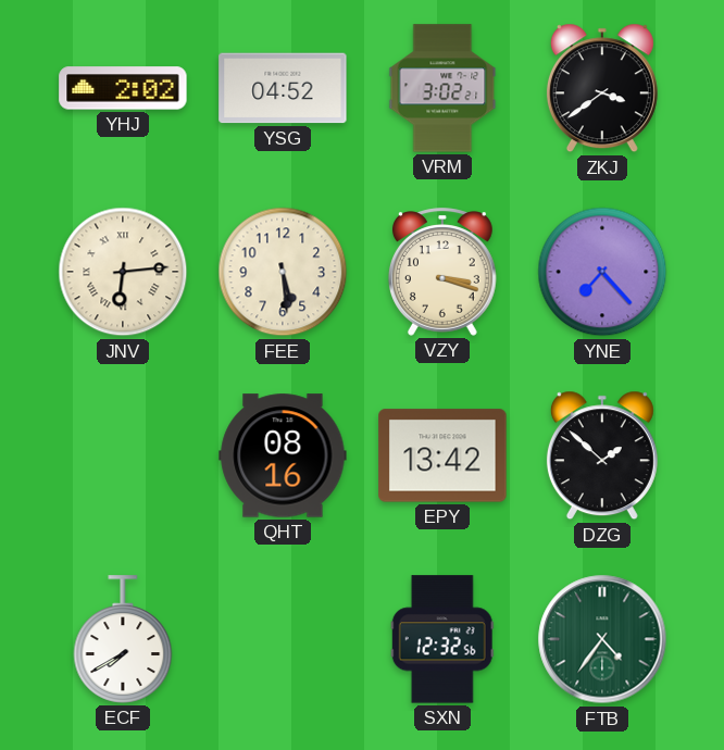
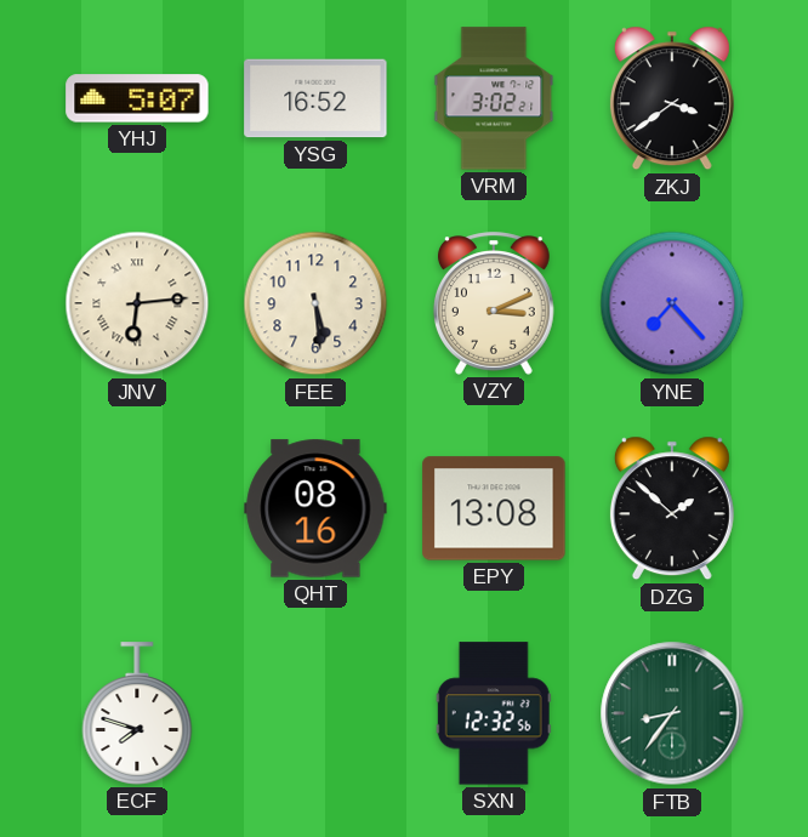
YHJ: 2:02 -> 5:07 (137, 98)
YSG: 04:52 -> 16:52 (315, 98)
VZY: 3:18 -> 3:11 (494, 303)
EPY: 13:42 -> 13:08 (494, 508)
ECF: 7:40 -> 7:48 (137, 713)
FTB: 4:36 -> 8:36 (672, 713)
